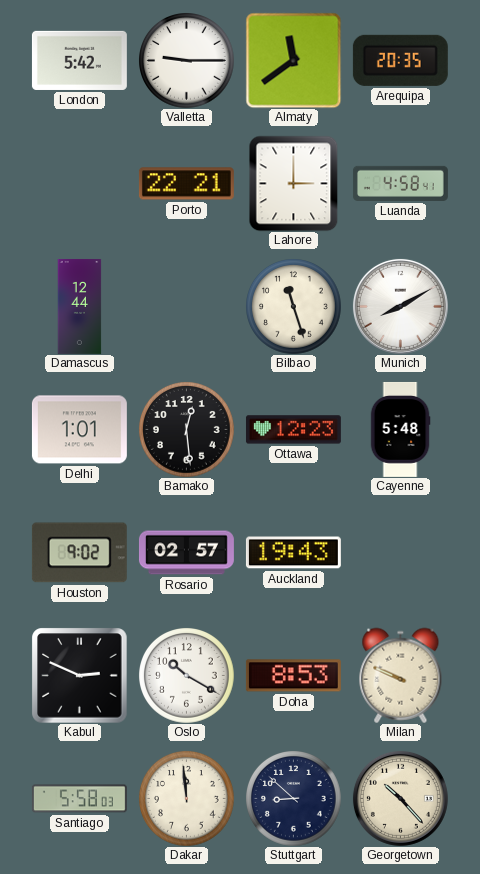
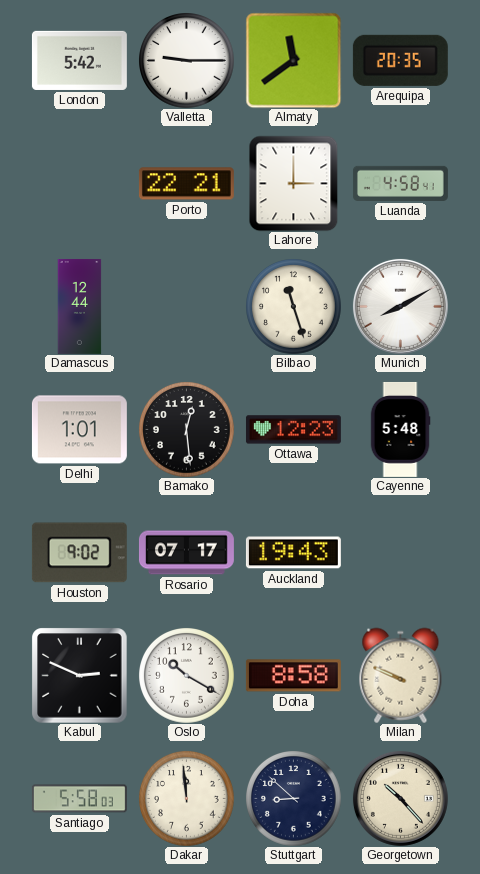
Rosario: 02:57 -> 07:17 (186, 553)
Doha: 8:53 -> 8:58 (293, 676)
